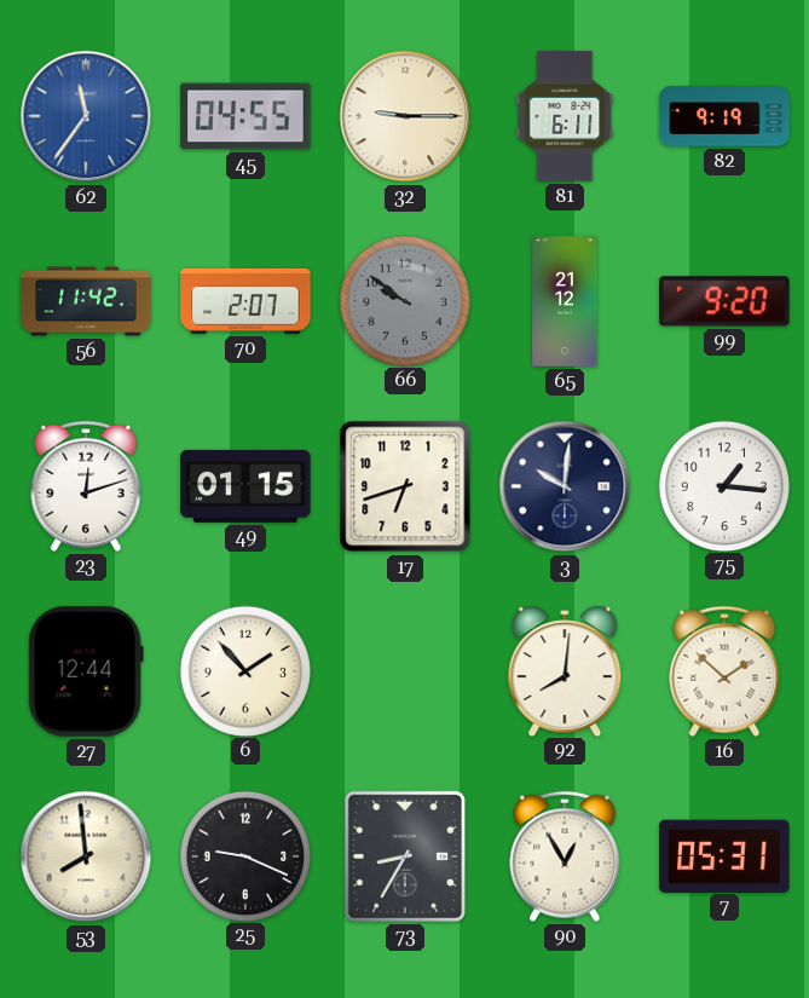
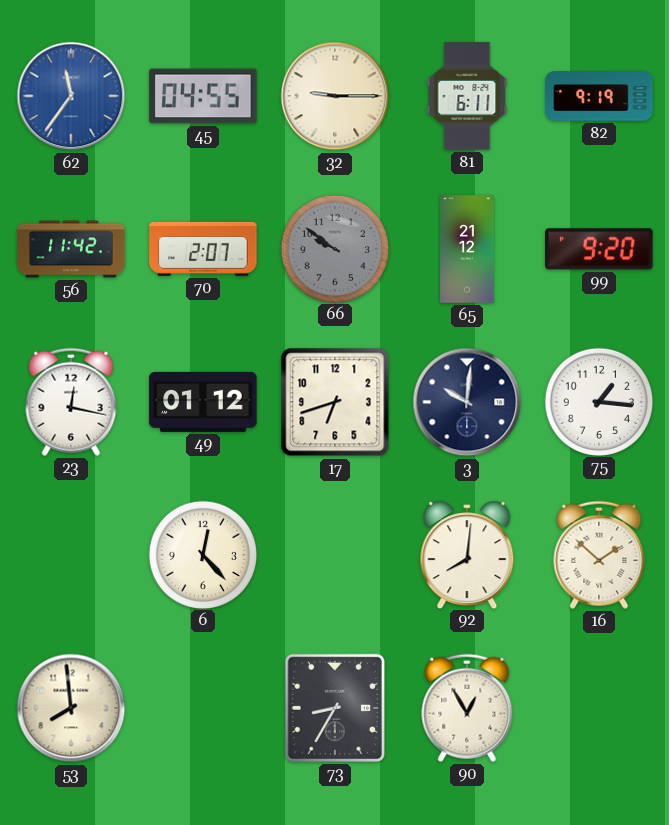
23: 12:12 -> 12:17 (71, 402)
49: 01:15 -> 01:12 (203, 402)
27: 12:44 -> none (86, 671)
6: 1:53 -> 12:23 (202, 554)
25: 9:19 -> none (244, 855)
7: 05:31 -> none (724, 855)
